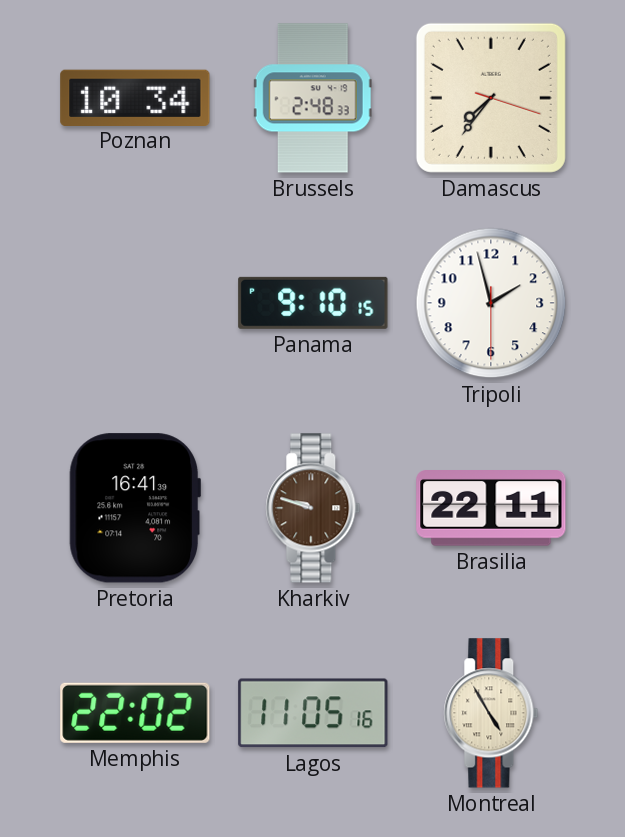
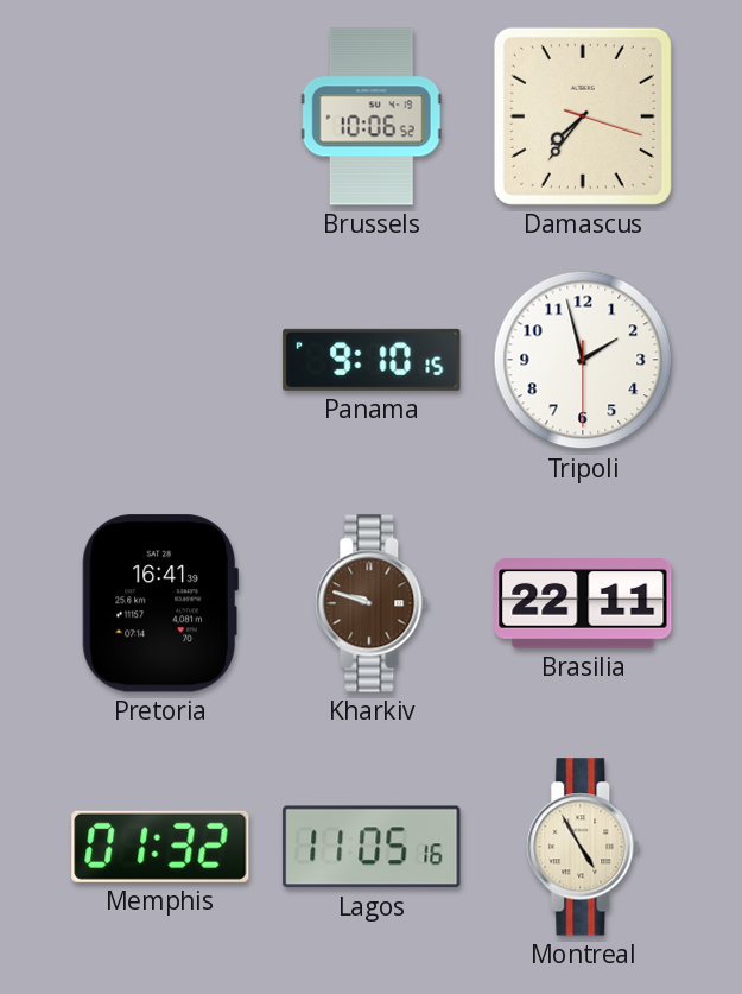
Poznan: 10:34 -> none (135, 97)
Brussels: 2:48 -> 10:06 (372, 116)
Memphis: 22:02 -> 01:32 (160, 847)
